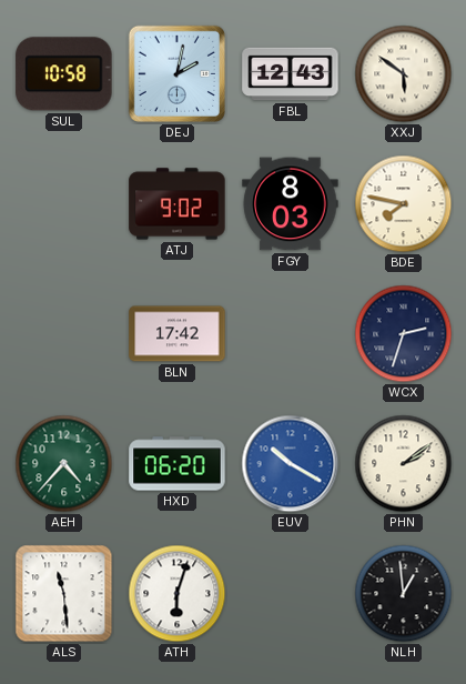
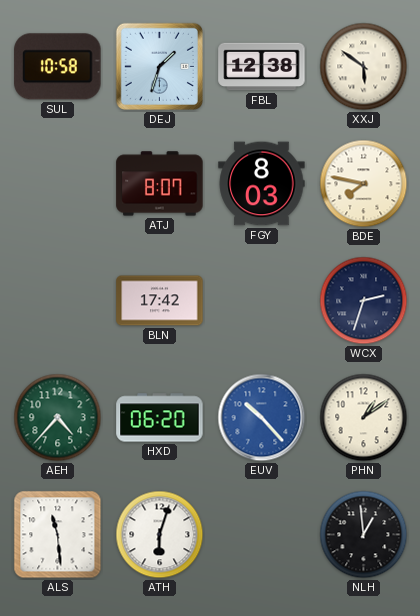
DEJ: 2:02 -> 1:33 (159, 66)
FBL: 12:43 -> 12:38 (262, 67)
ATJ: 9:02 -> 8:07 (160, 184)
EUV: 10:20 -> 10:23 (262, 418)
PHN: 2:09 -> 1:09 (364, 418)
